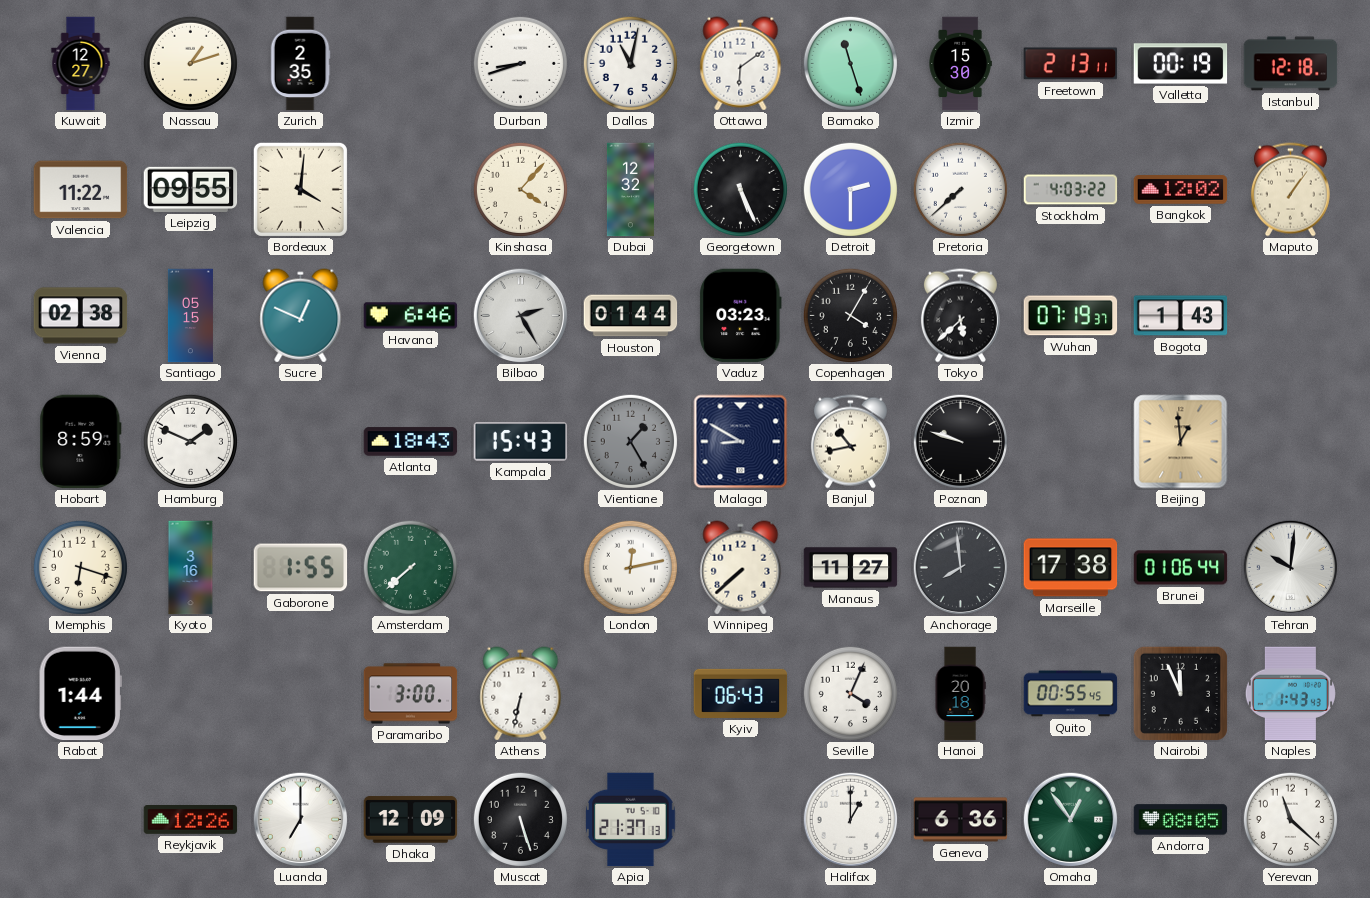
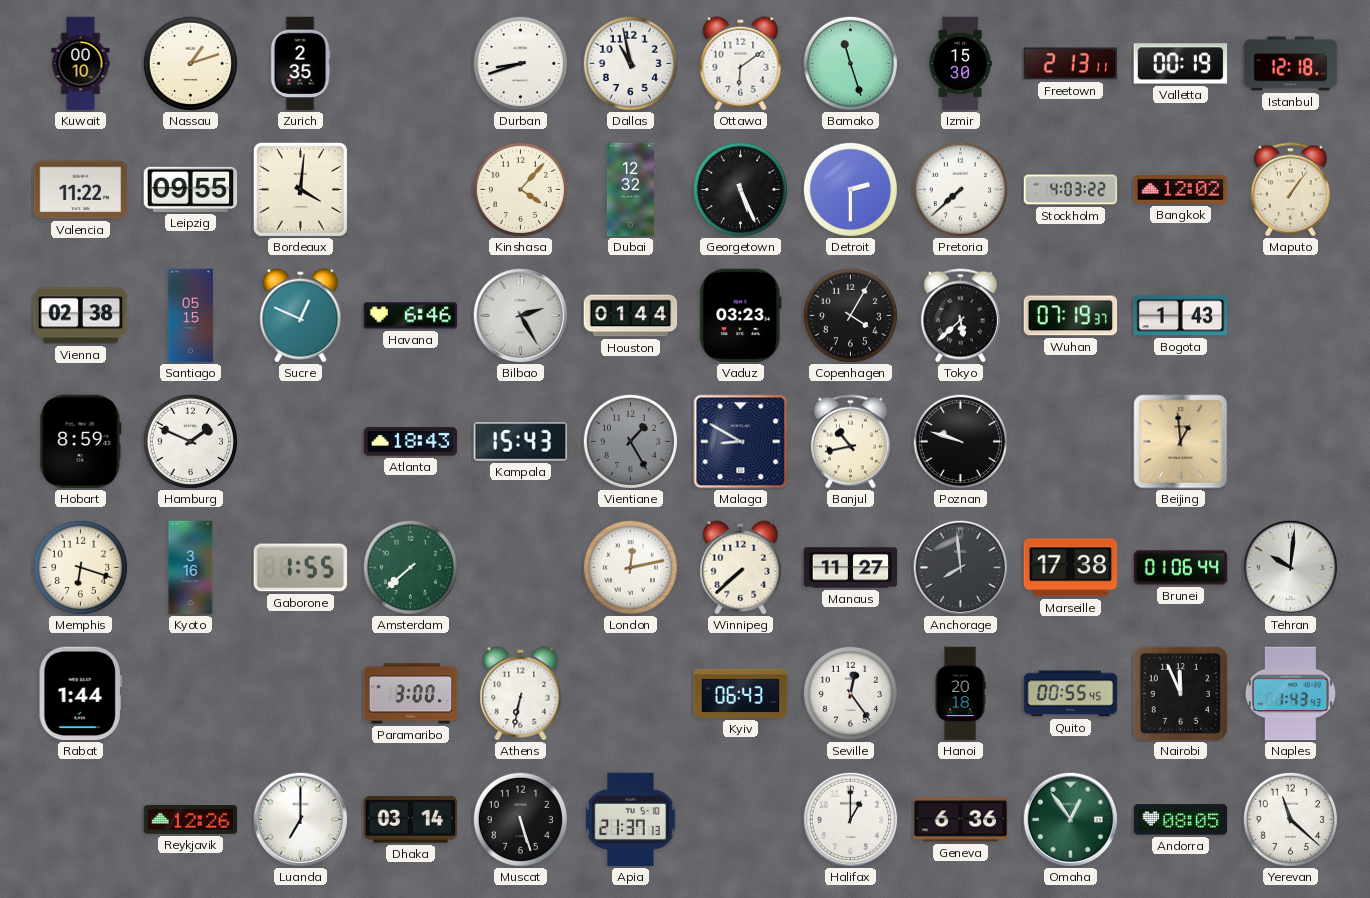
Kuwait: 12:27 -> 00:10 (81, 64)
Dallas: 11:02 -> 10:58 (630, 63)
Seville: 4:04 -> 12:24 (850, 693)
Dhaka: 12:09 -> 03:14 (411, 820)
